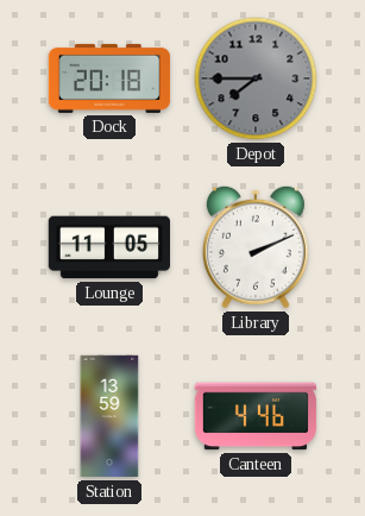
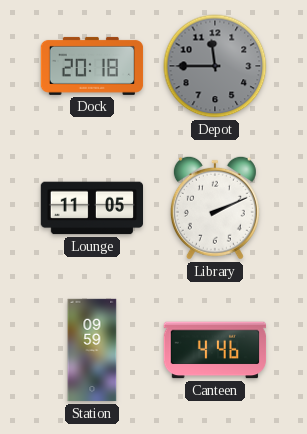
Depot: 7:45 -> 11:45 (215, 66)
Station: 13:59 -> 09:59 (92, 350)
